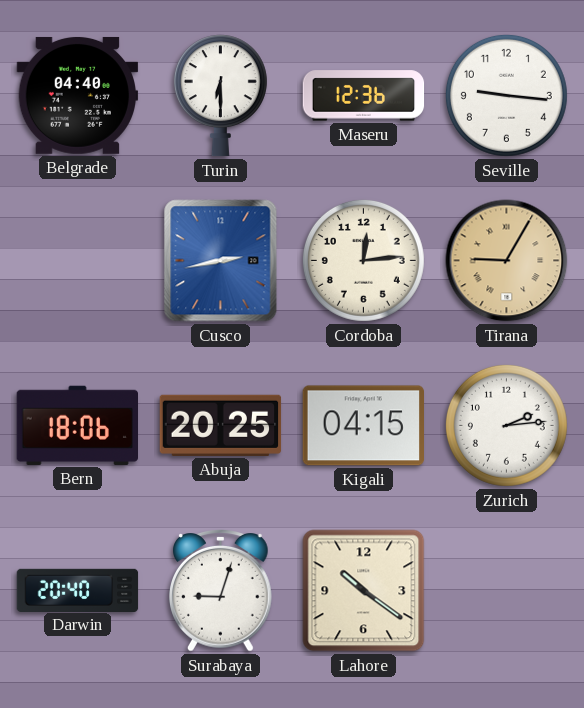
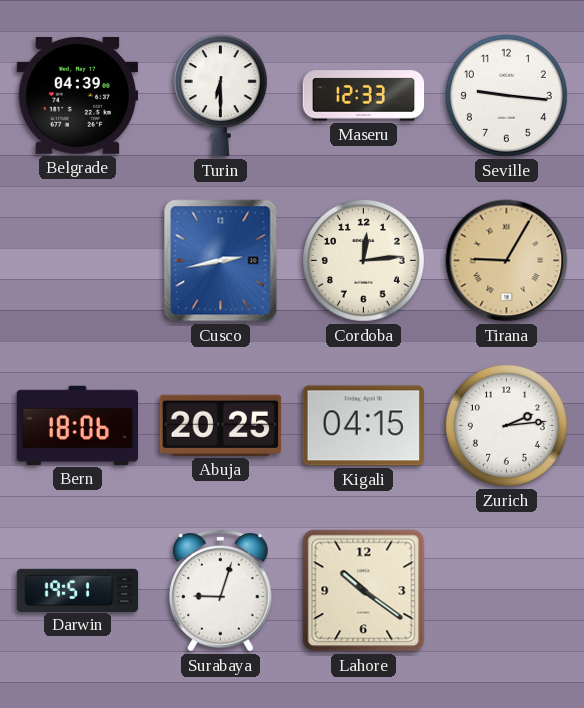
Belgrade: 04:40 -> 04:39 (78, 95)
Maseru: 12:36 -> 12:33 (364, 96)
Darwin: 20:40 -> 19:51 (78, 590)
